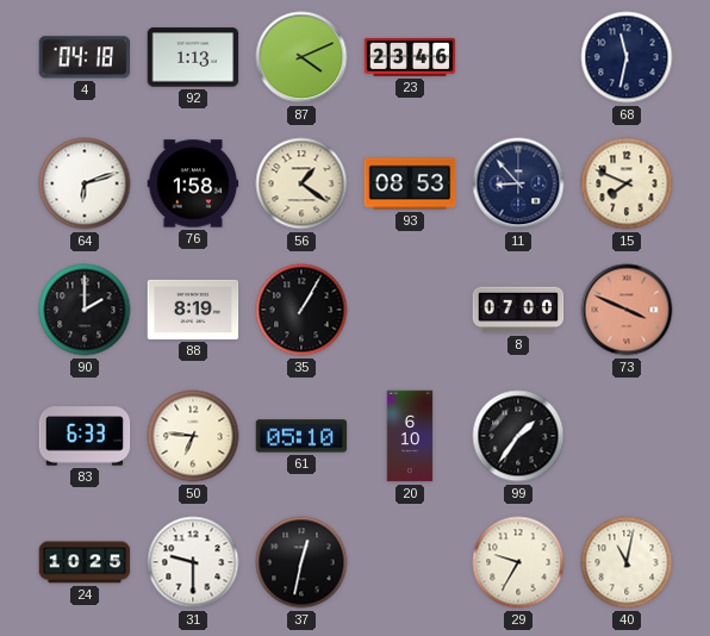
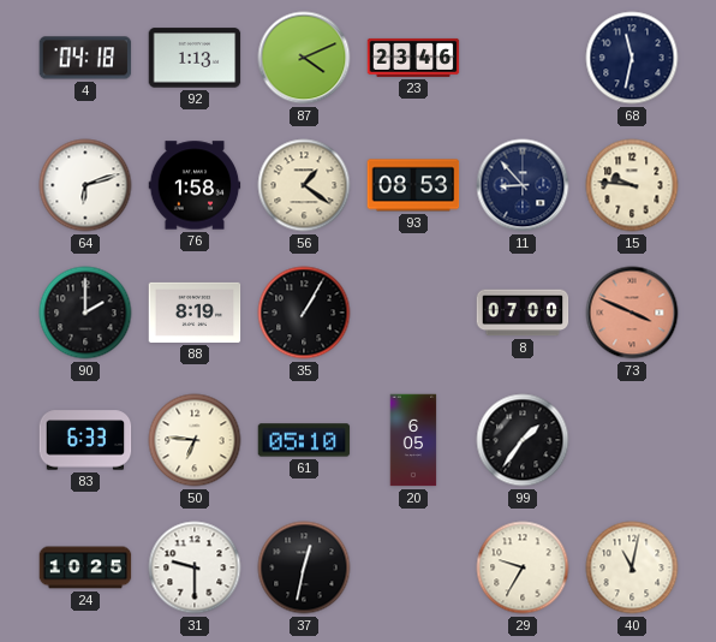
15: 7:49 -> 9:46 (632, 185)
20: 6:10 -> 6:05 (413, 440)
